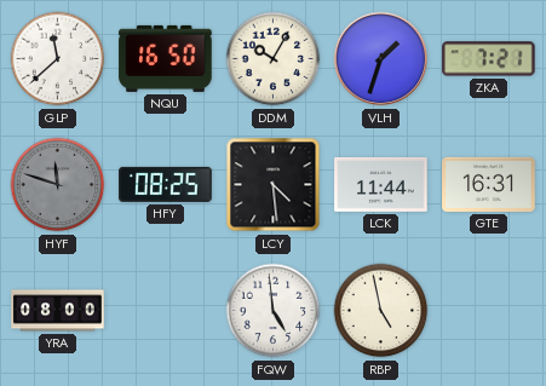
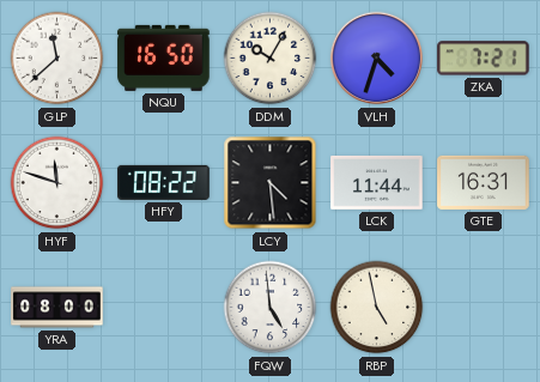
VLH: 1:33 -> 4:33 (377, 59)
HYF dial: grey -> white (57, 183)
HFY: 08:25 -> 08:22 (164, 182)
